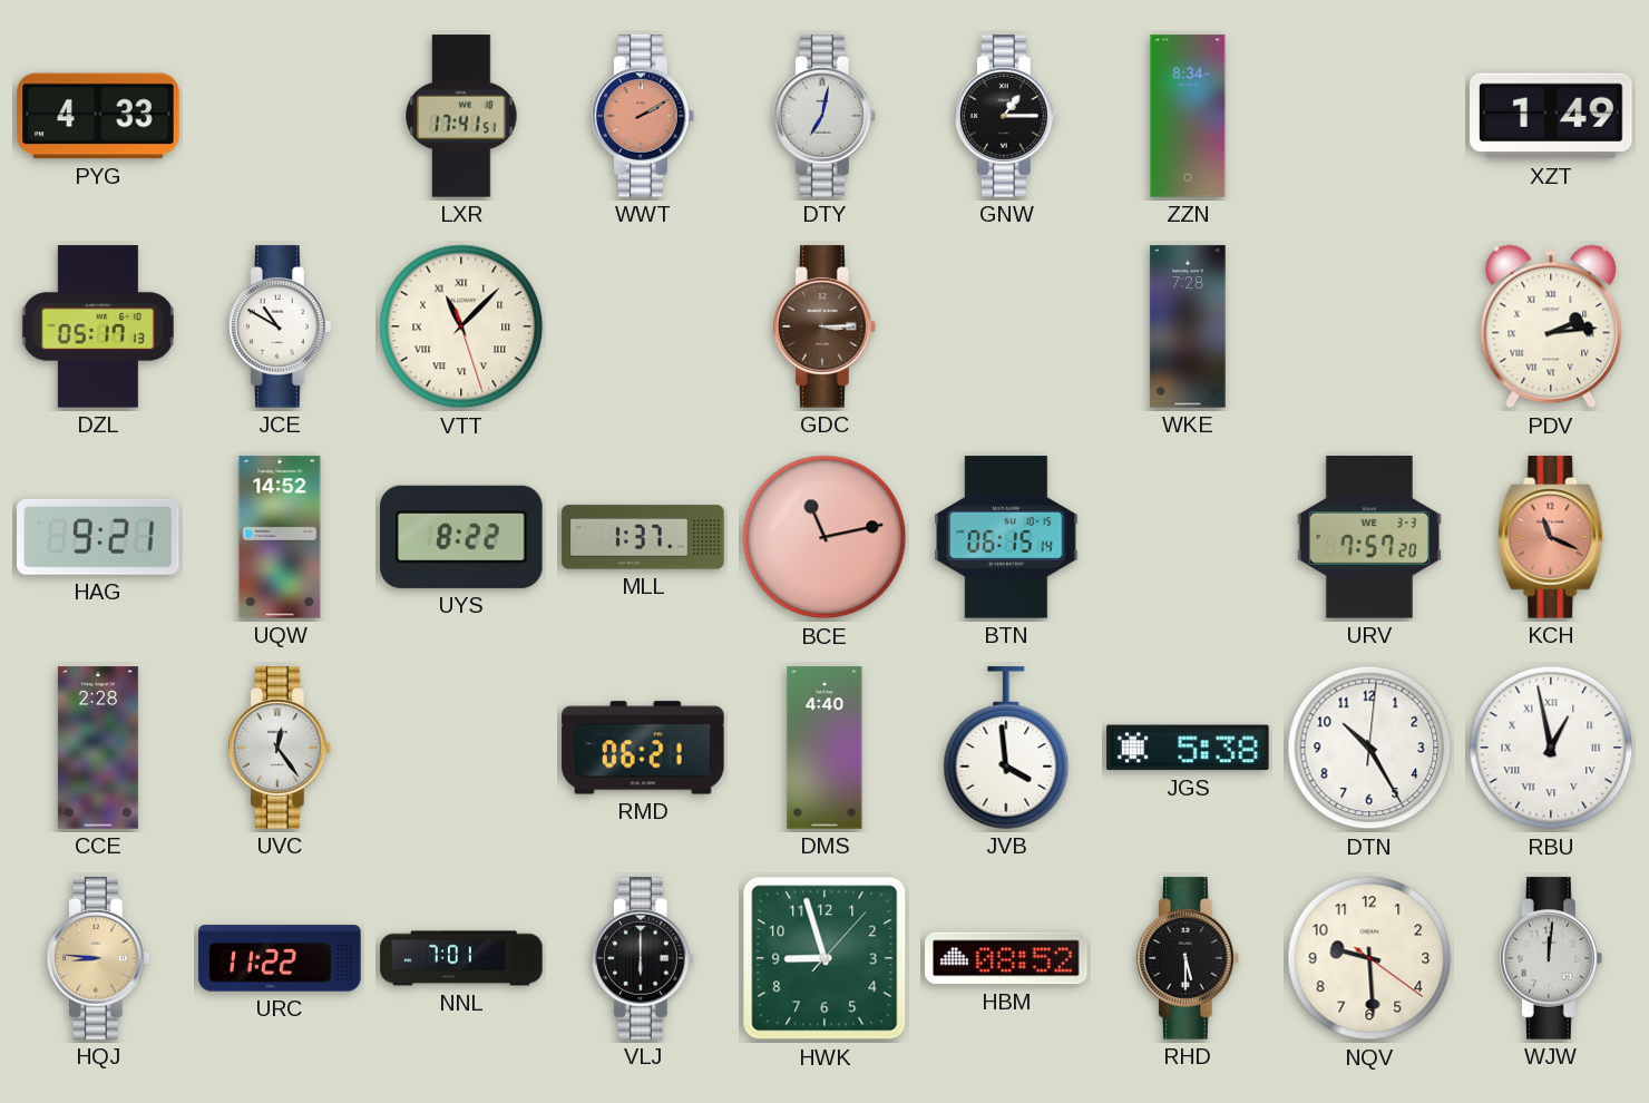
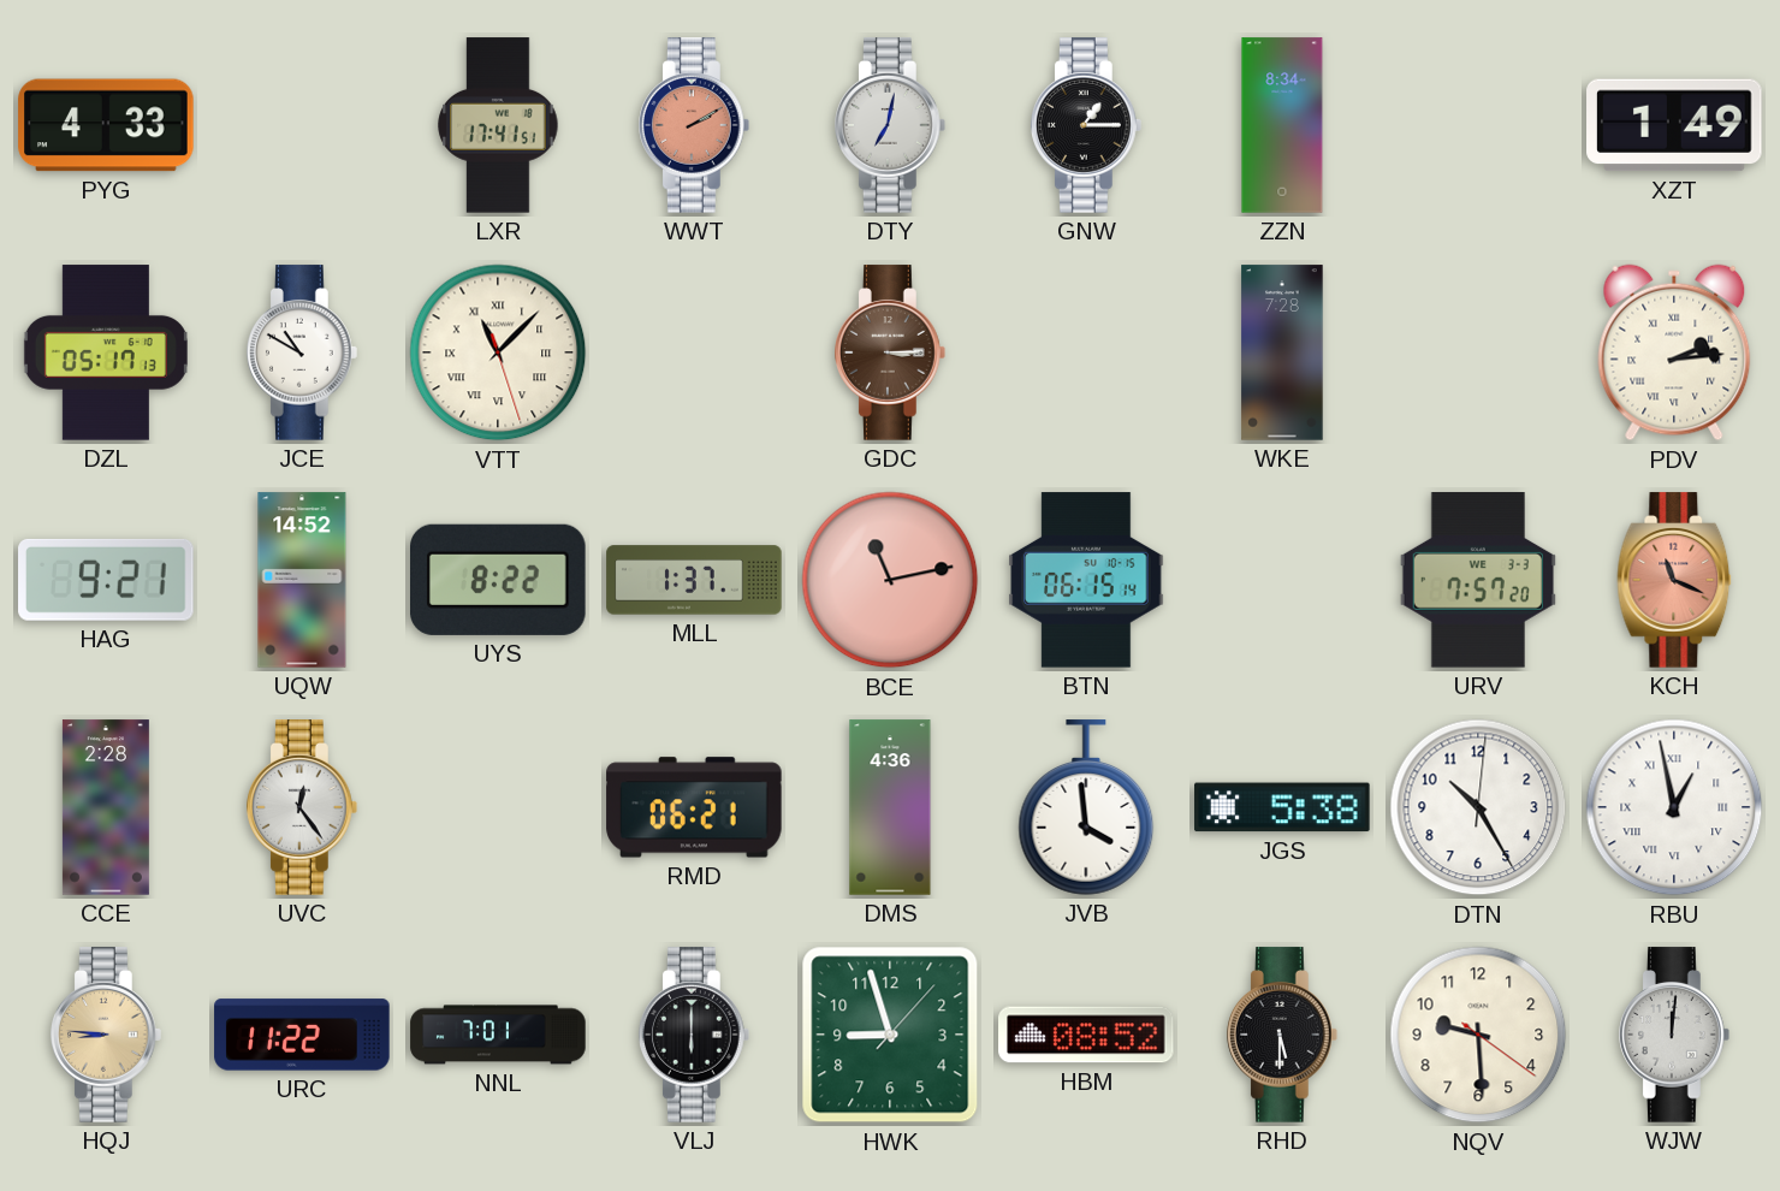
DMS: 4:40 -> 4:36 (890, 807)
